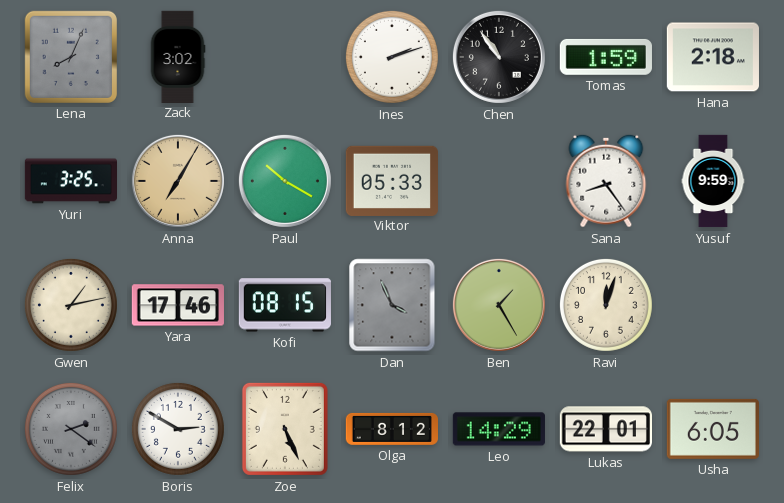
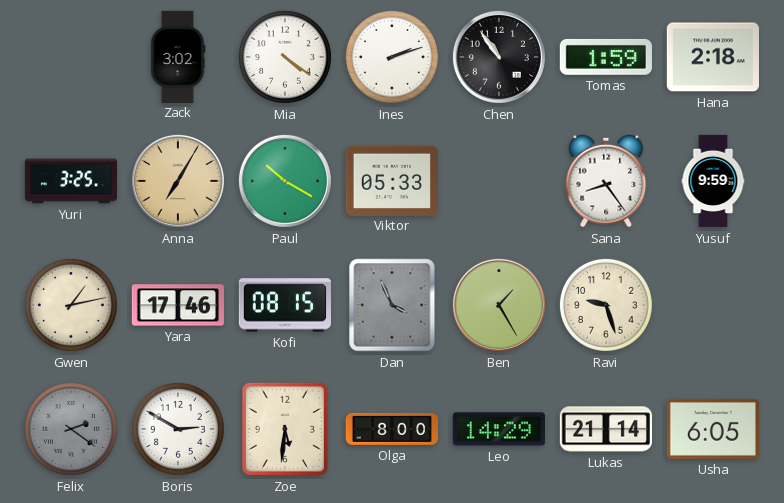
Lena: 8:04 -> none (71, 57)
Mia: none -> 4:21 (285, 57)
Ravi: 12:03 -> 9:27 (606, 305)
Zoe: 5:26 -> 5:31 (285, 429)
Olga: 8:12 -> 8:00 (391, 429)
Lukas: 22:01 -> 21:14 (605, 429)
